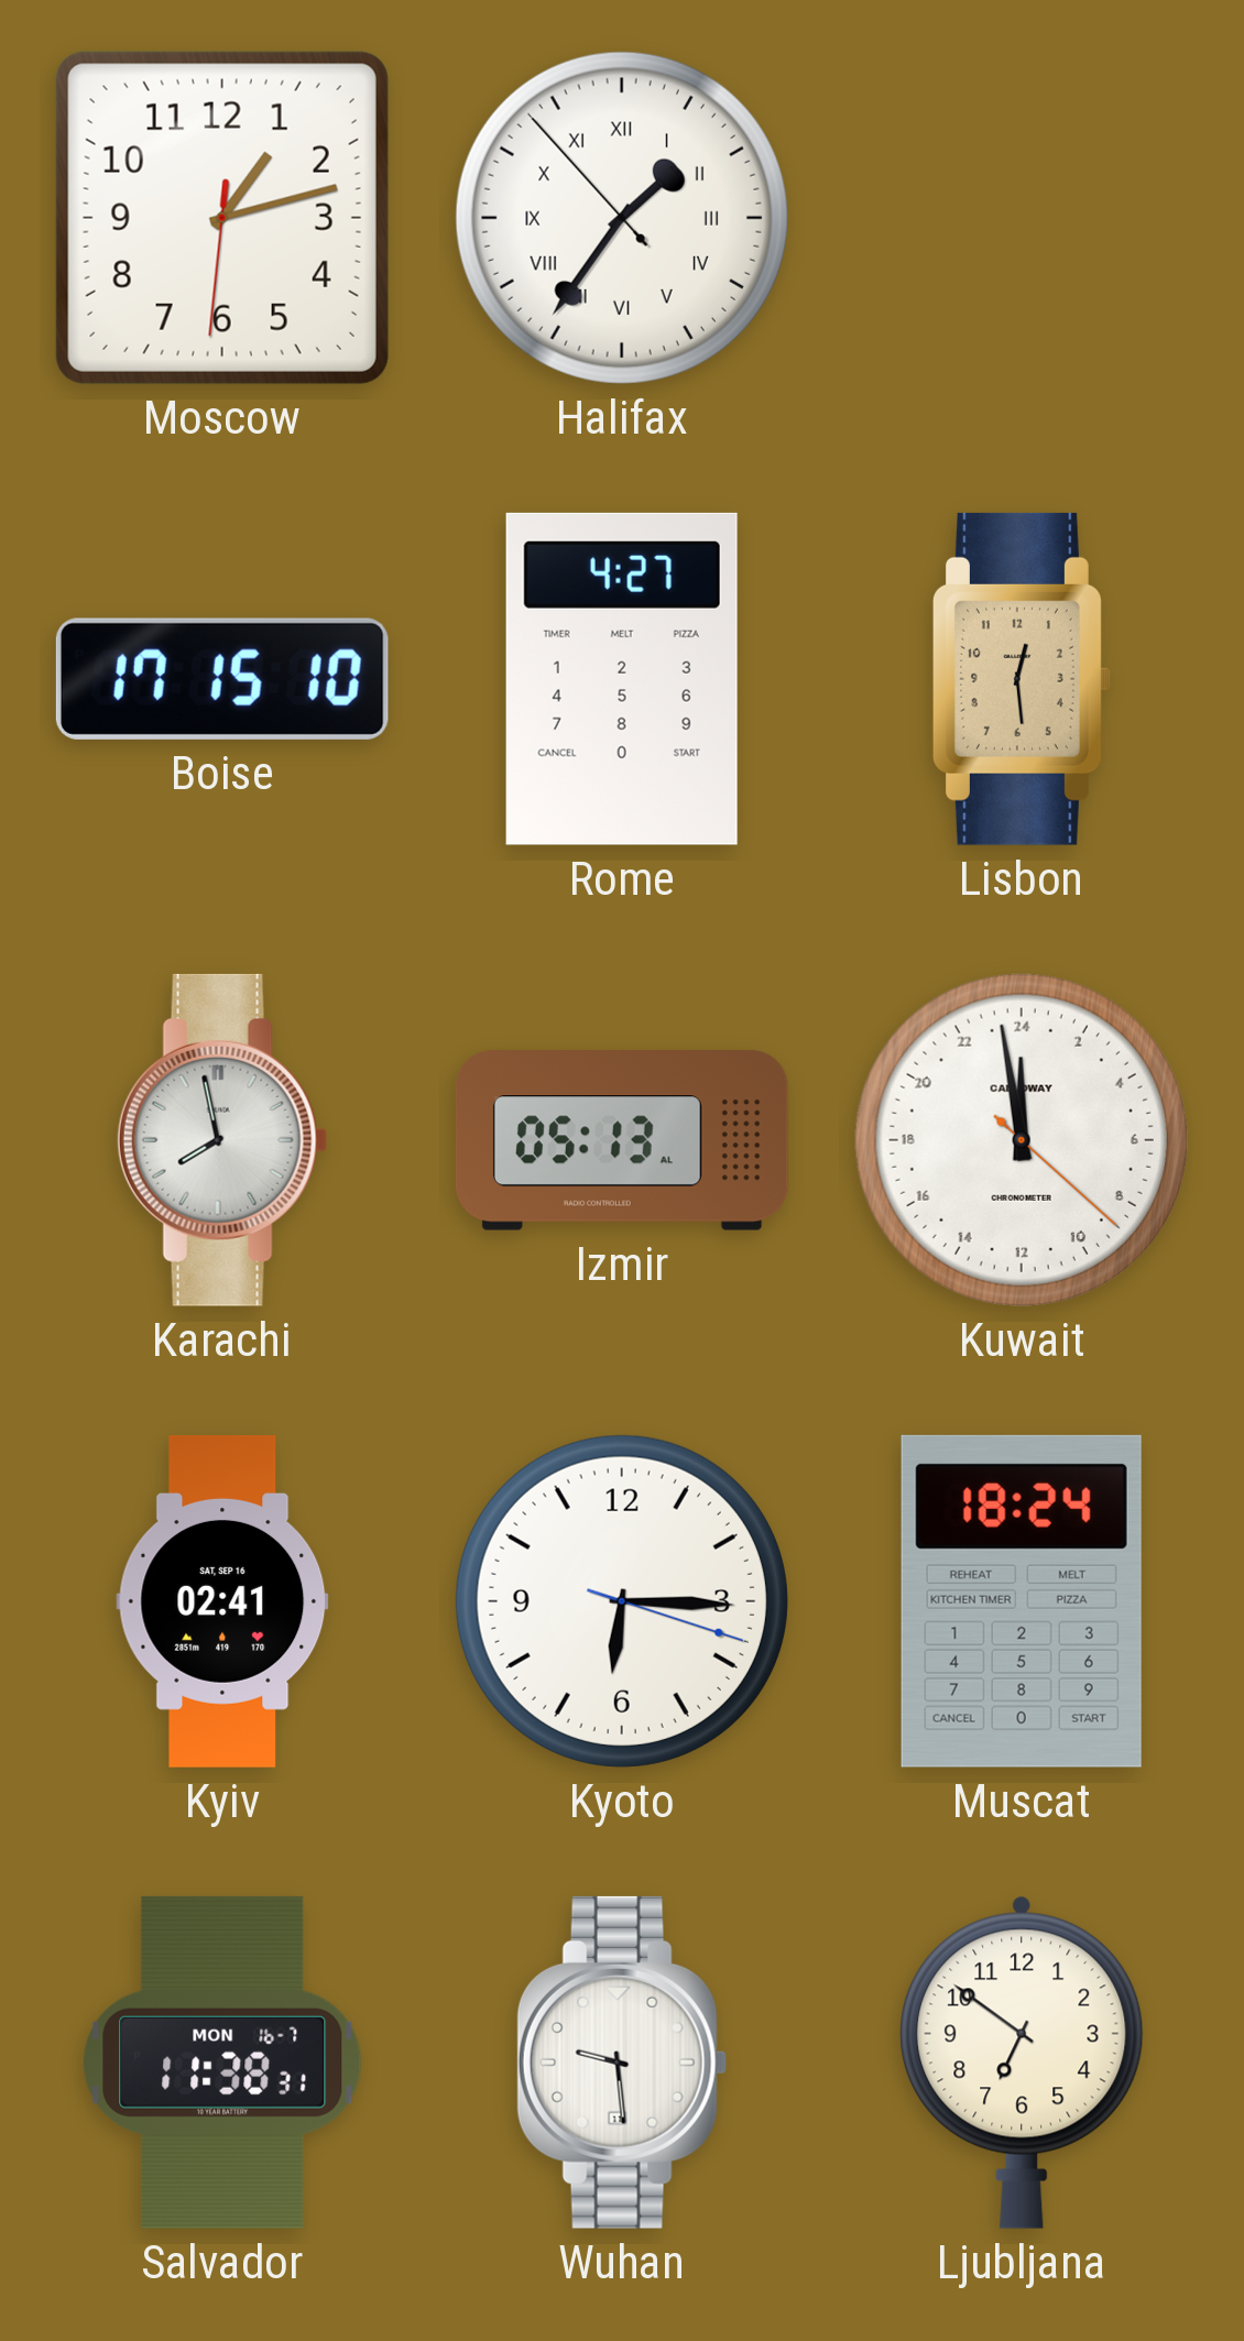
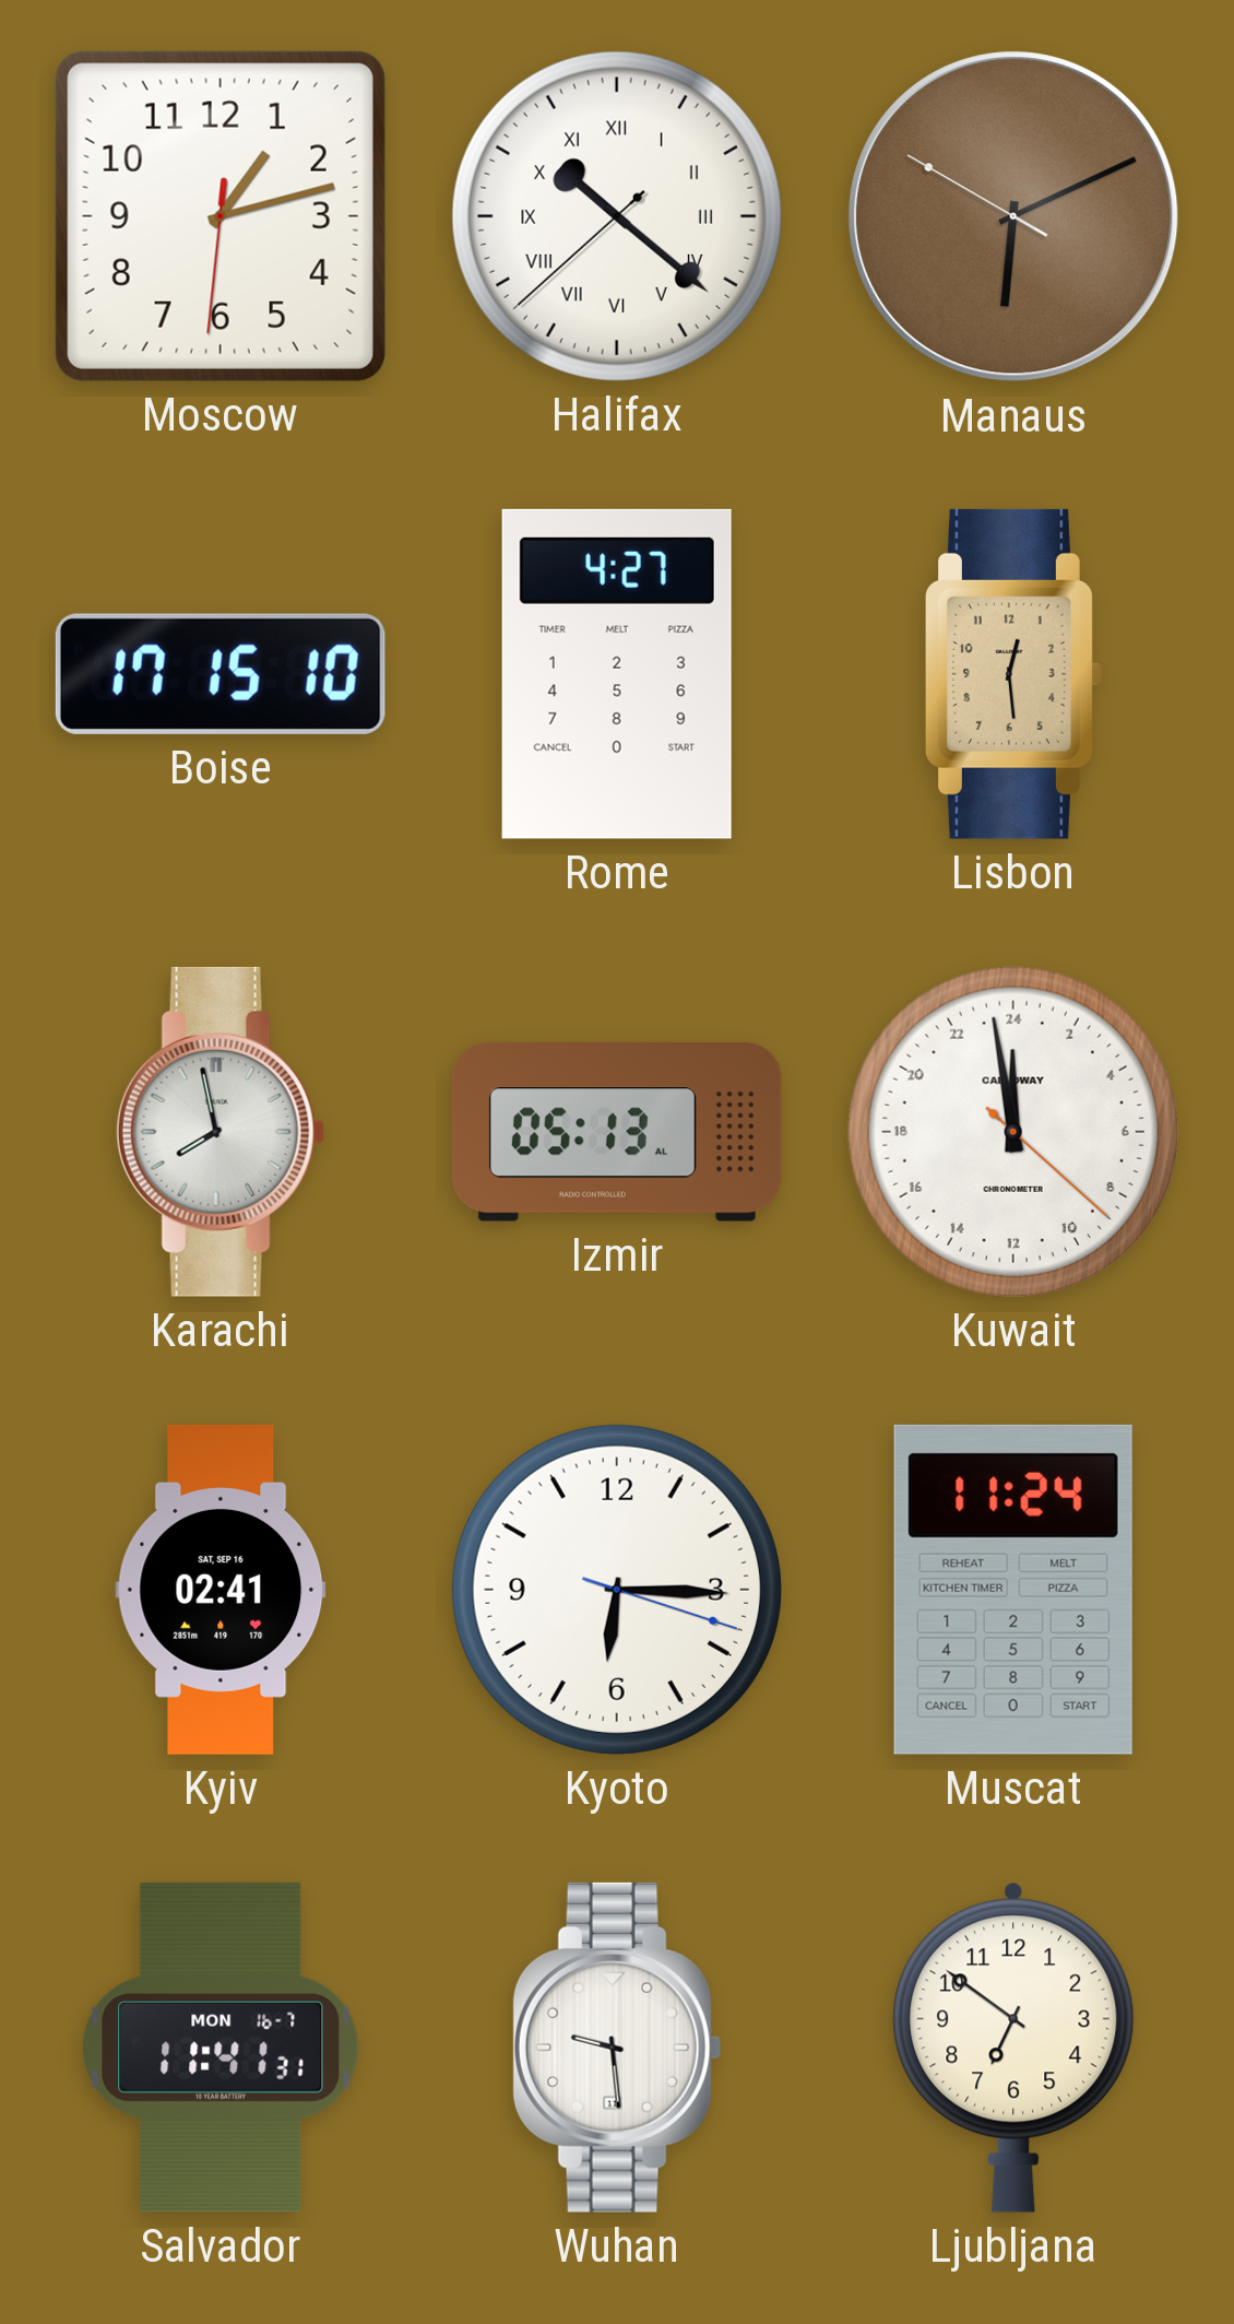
Halifax: 1:35 -> 10:21 (617, 216)
Manaus: none -> 6:10 (1013, 216)
Muscat: 18:24 -> 11:24 (1013, 1590)
Salvador: 11:38 -> 11:41 (221, 2048)
